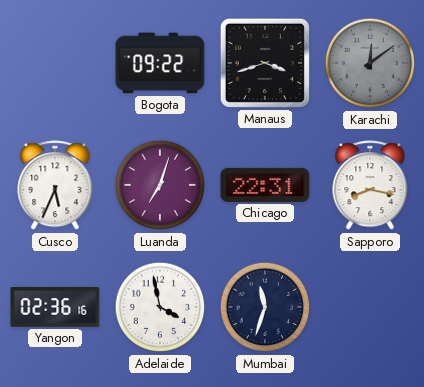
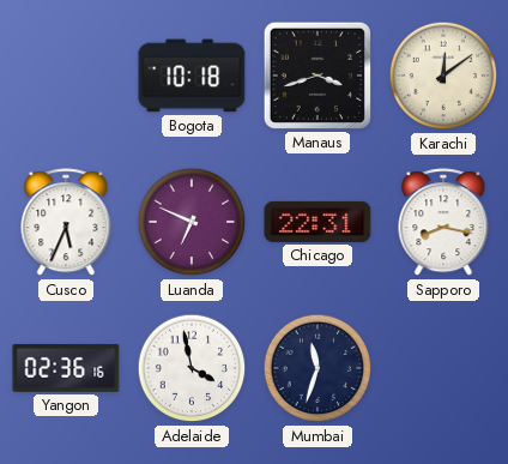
Bogota: 09:22 -> 10:18 (192, 76)
Karachi dial: grey -> cream (443, 76)
Luanda: 7:03 -> 6:49 (192, 222)
